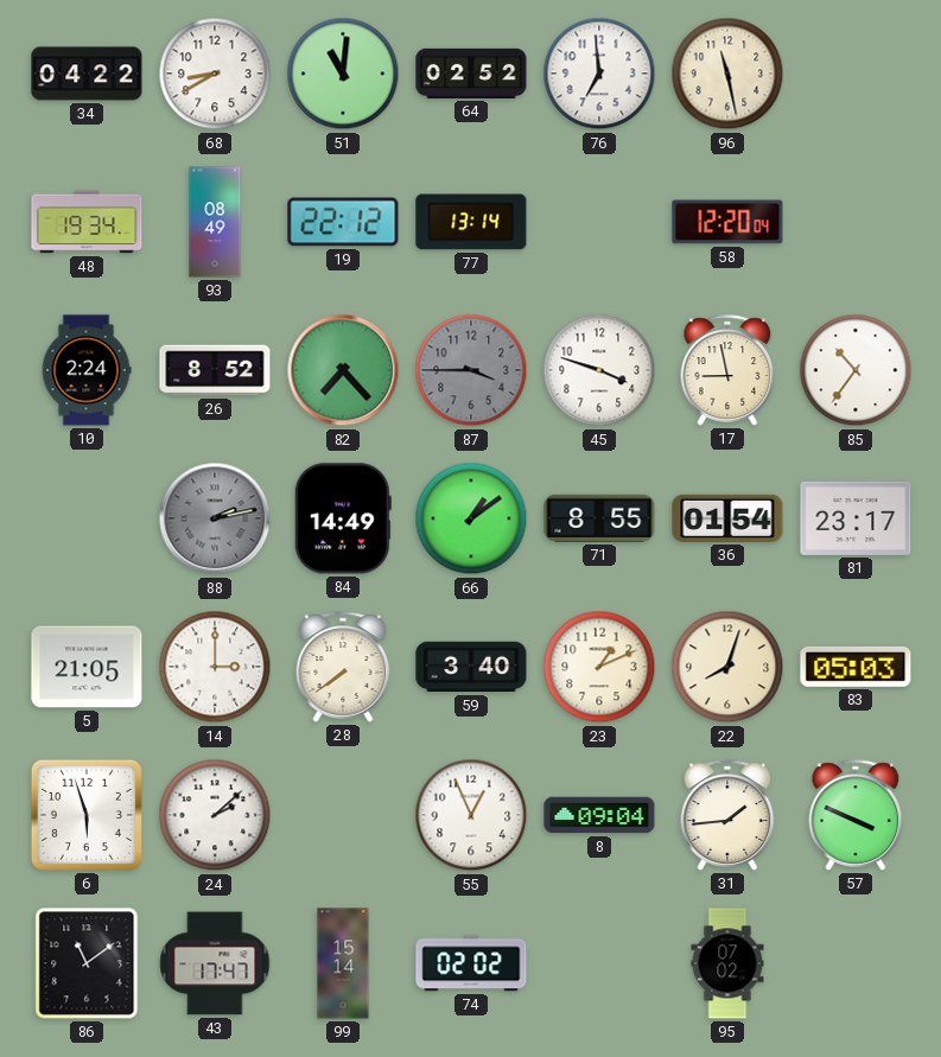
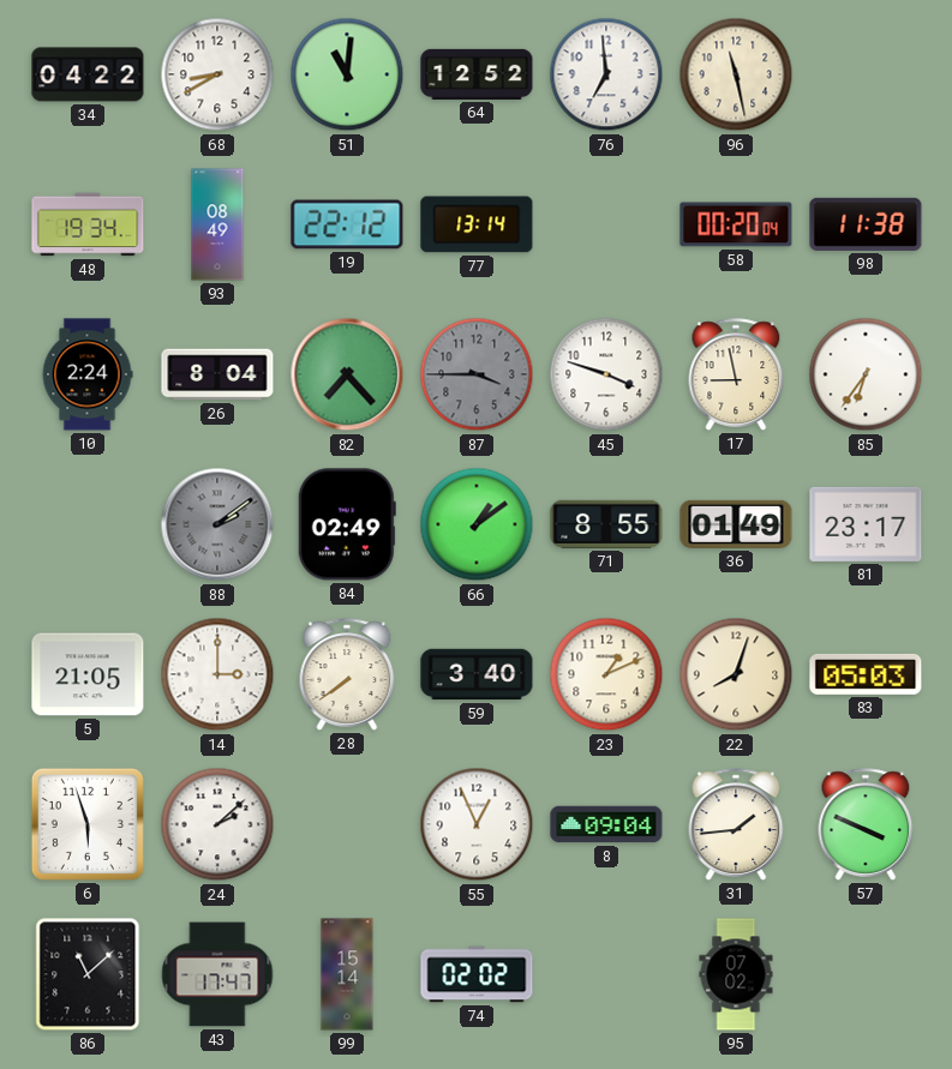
64: 02:52 -> 12:52 (477, 74)
58: 12:20 -> 00:20 (736, 224)
98: none -> 11:38 (866, 224)
26: 8:52 -> 8:04 (217, 374)
85: 10:36 -> 6:36 (866, 374)
88: 2:13 -> 2:09 (217, 524)
84: 14:49 -> 02:49 (347, 524)
36: 01:54 -> 01:49 (736, 524)
86: 11:09 -> 11:08 (88, 974)
